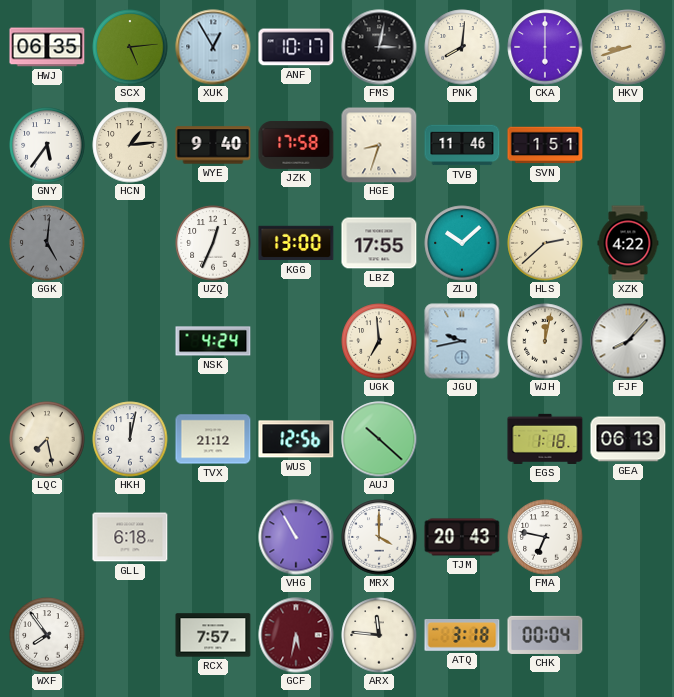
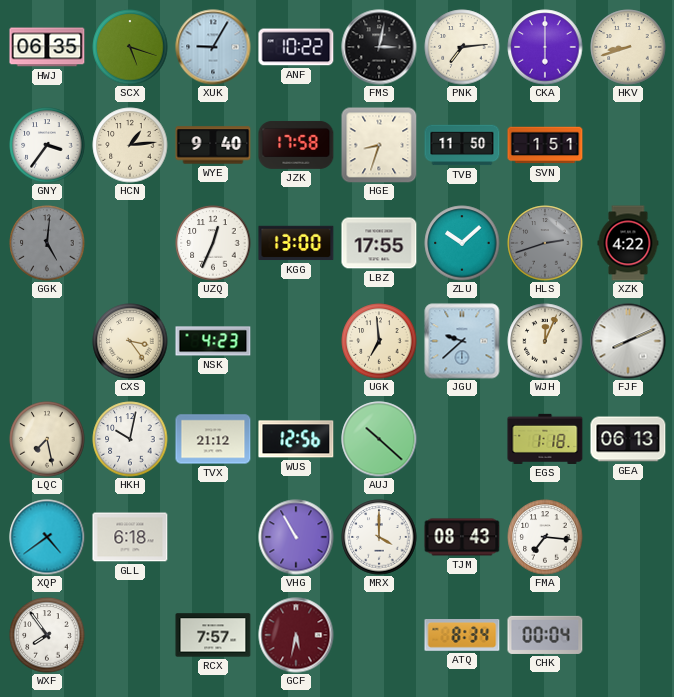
SCX: 5:14 -> 5:18 (130, 47)
XUK: 12:55 -> 9:05 (213, 47)
ANF: 10:17 -> 10:22 (296, 47)
PNK: 8:01 -> 7:14 (462, 47)
GNY: 5:36 -> 3:36 (47, 145)
TVB: 11:46 -> 11:50 (462, 145)
HLS: 2:38 -> 2:42 (545, 243)
HLS dial: cream -> grey (545, 243)
CXS: none -> 3:24 (130, 341)
NSK: 4:24 -> 4:23 (213, 341)
JGU: 9:43 -> 9:38 (462, 341)
WJH: 12:02 -> 12:04 (545, 341)
FJF: 8:07 -> 8:11 (628, 341)
HKH: 12:02 -> 10:02 (130, 439)
XQP: none -> 4:39 (47, 537)
TJM: 20:43 -> 08:43 (462, 537)
FMA: 6:47 -> 7:16 (545, 537)
ARX: 11:46 -> none (379, 635)
ATQ: 3:18 -> 8:34 (462, 636)
